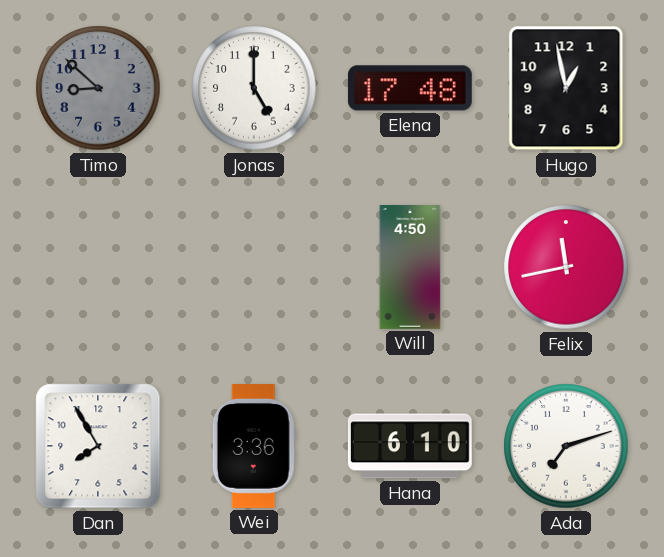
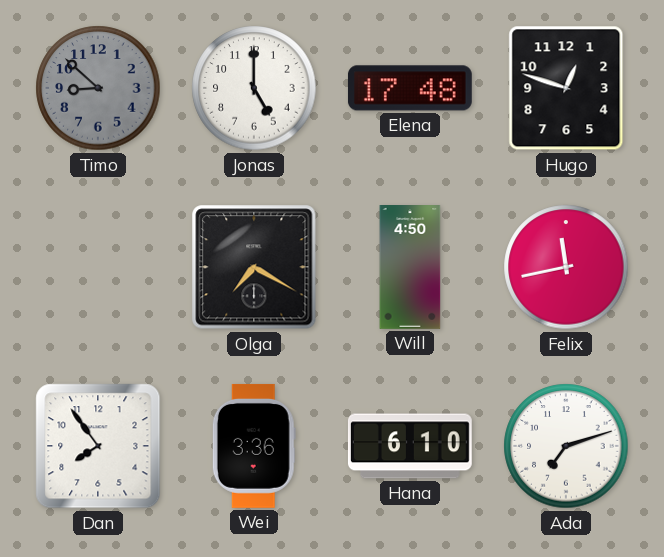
Hugo: 12:58 -> 12:48 (566, 88)
Olga: none -> 7:20 (254, 267)
Dan: 7:55 -> 7:54 (98, 446)
